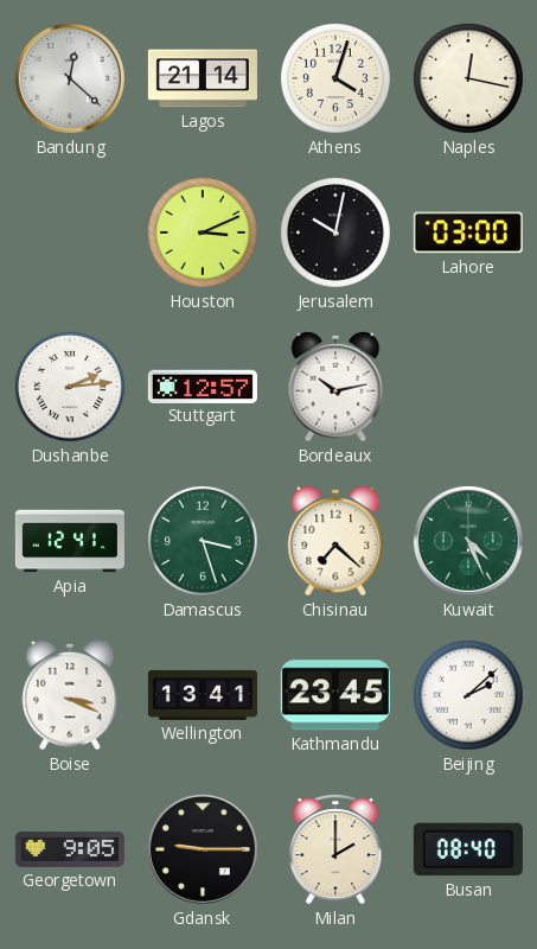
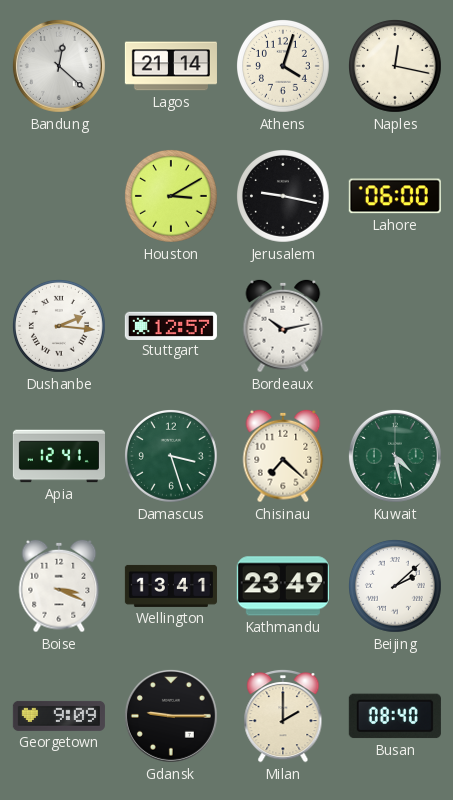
Houston: 3:11 -> 3:10 (172, 197)
Jerusalem: 10:02 -> 9:17 (284, 197)
Lahore: 03:00 -> 06:00 (395, 196)
Dushanbe: 2:14 -> 2:16 (60, 327)
Kuwait: 4:26 -> 4:28 (395, 456)
Kathmandu: 23:45 -> 23:49 (283, 586)
Georgetown: 9:05 -> 9:09 (59, 716)
